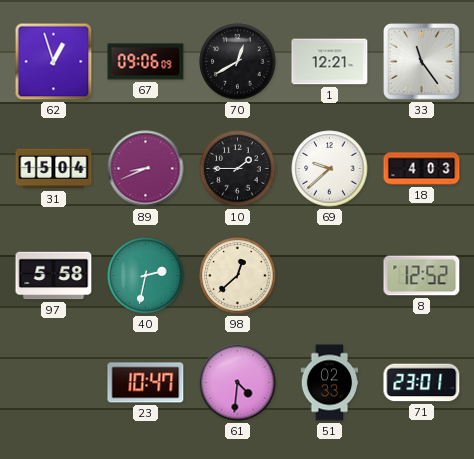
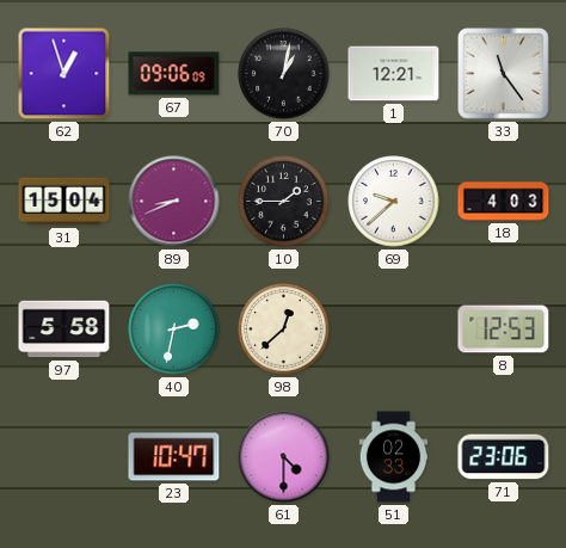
70: 12:40 -> 1:02 (284, 74)
8: 12:52 -> 12:53 (504, 330)
61: 4:31 -> 4:30 (284, 457)
71: 23:01 -> 23:06 (504, 457)
